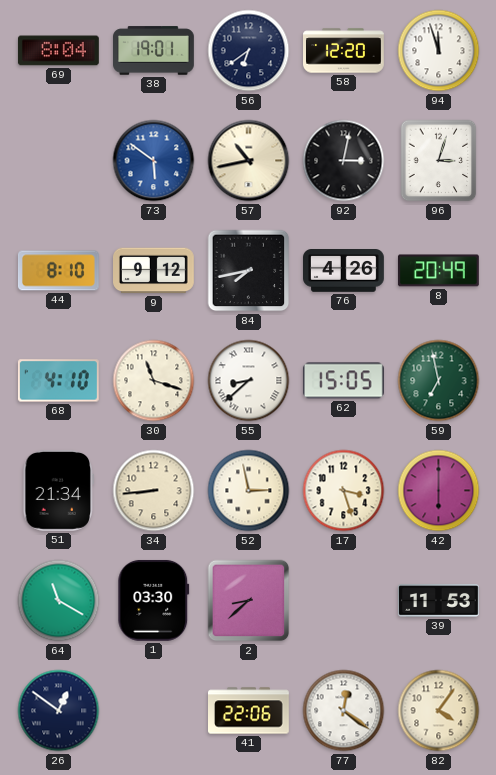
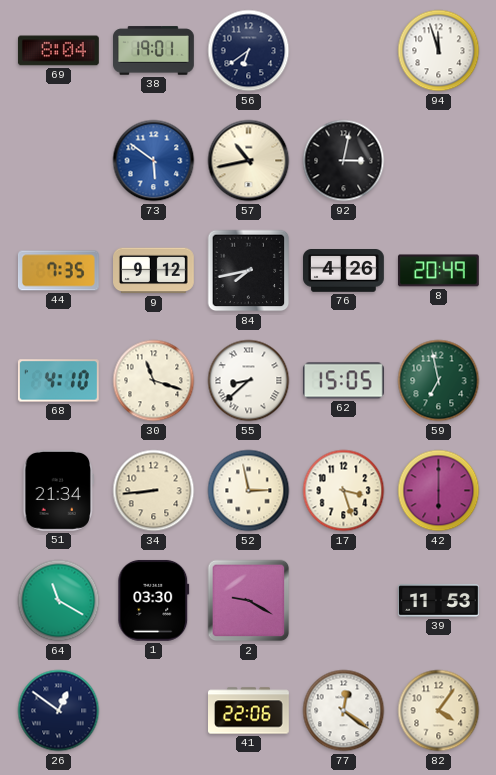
58: 12:20 -> none (344, 51)
96: 3:03 -> none (439, 161)
44: 8:10 -> 7:35 (58, 271)
2: 8:38 -> 9:20 (249, 601)
